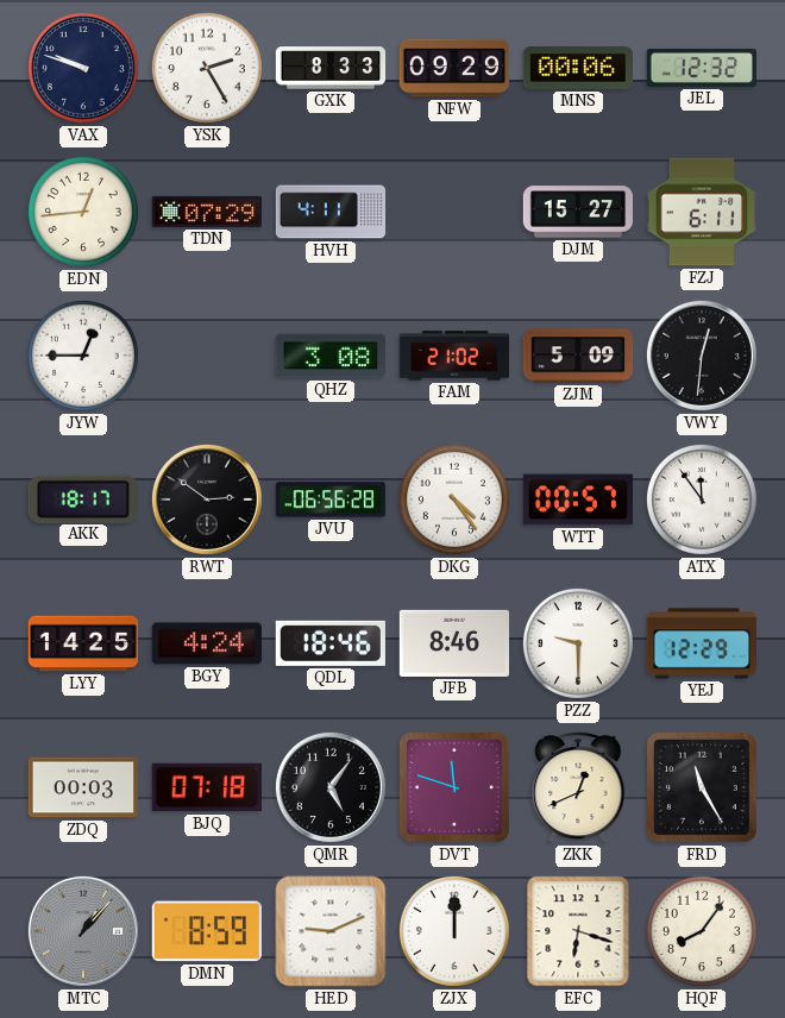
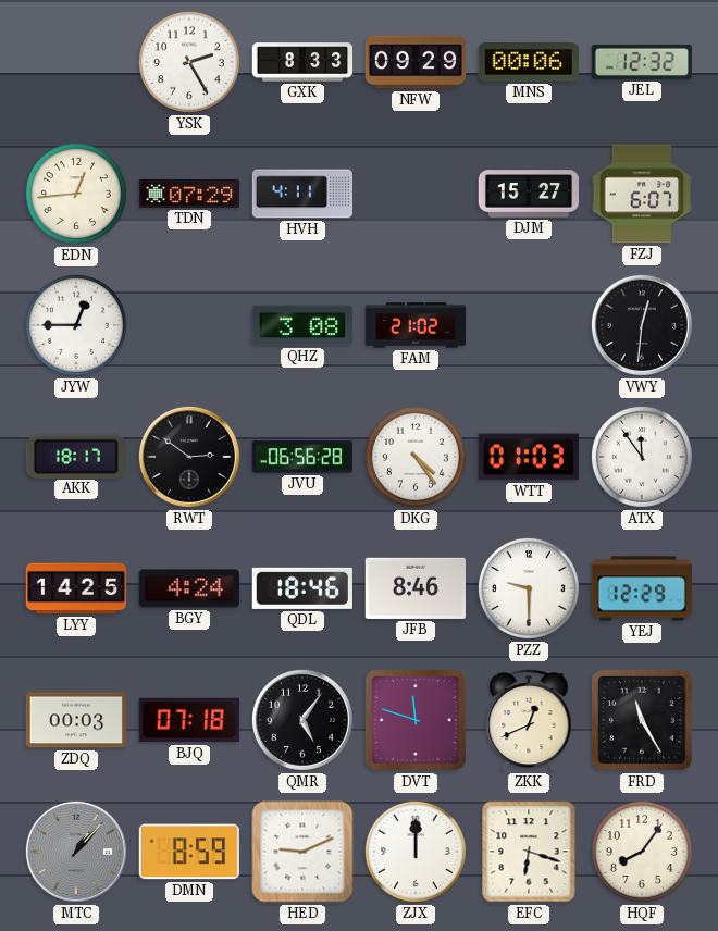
VAX: 9:48 -> none (83, 68)
FZJ: 6:11 -> 6:07 (641, 194)
ZJM: 5:09 -> none (578, 356)
WTT: 00:57 -> 01:03 (528, 457)
